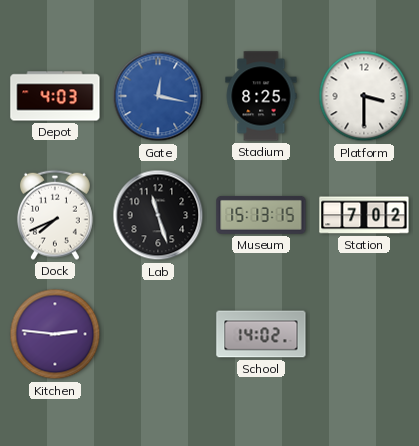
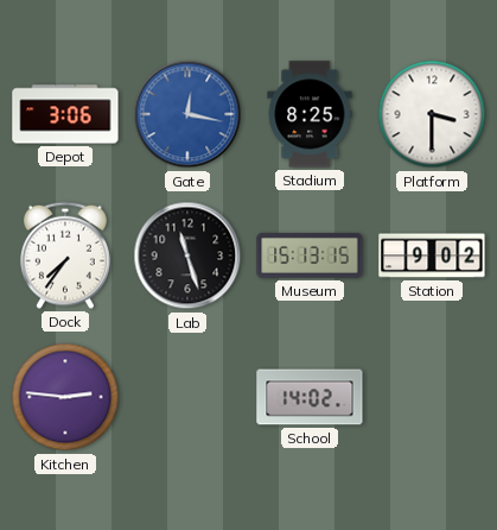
Depot: 4:03 -> 3:06 (65, 114)
Dock: 7:41 -> 7:36 (65, 255)
Station: 7:02 -> 9:02 (432, 255)
